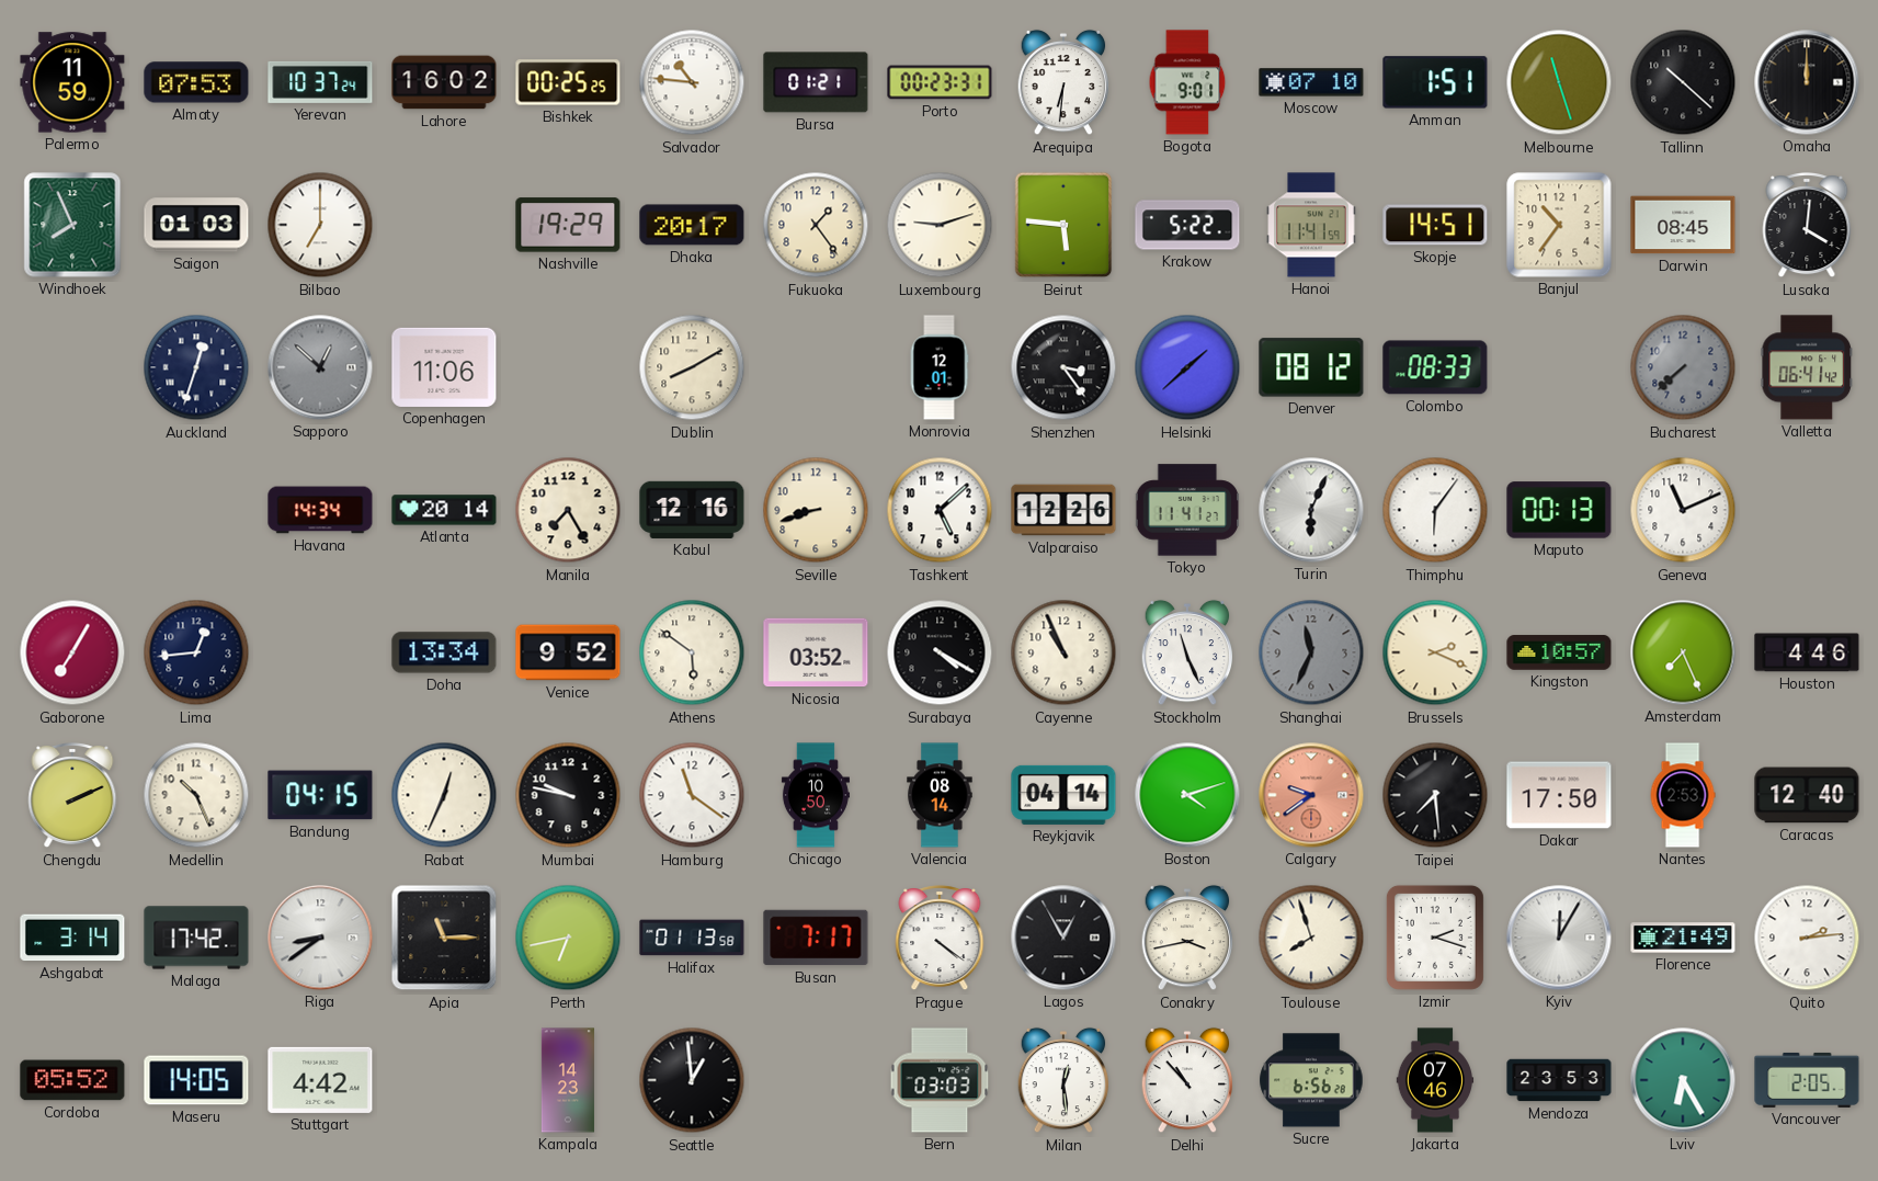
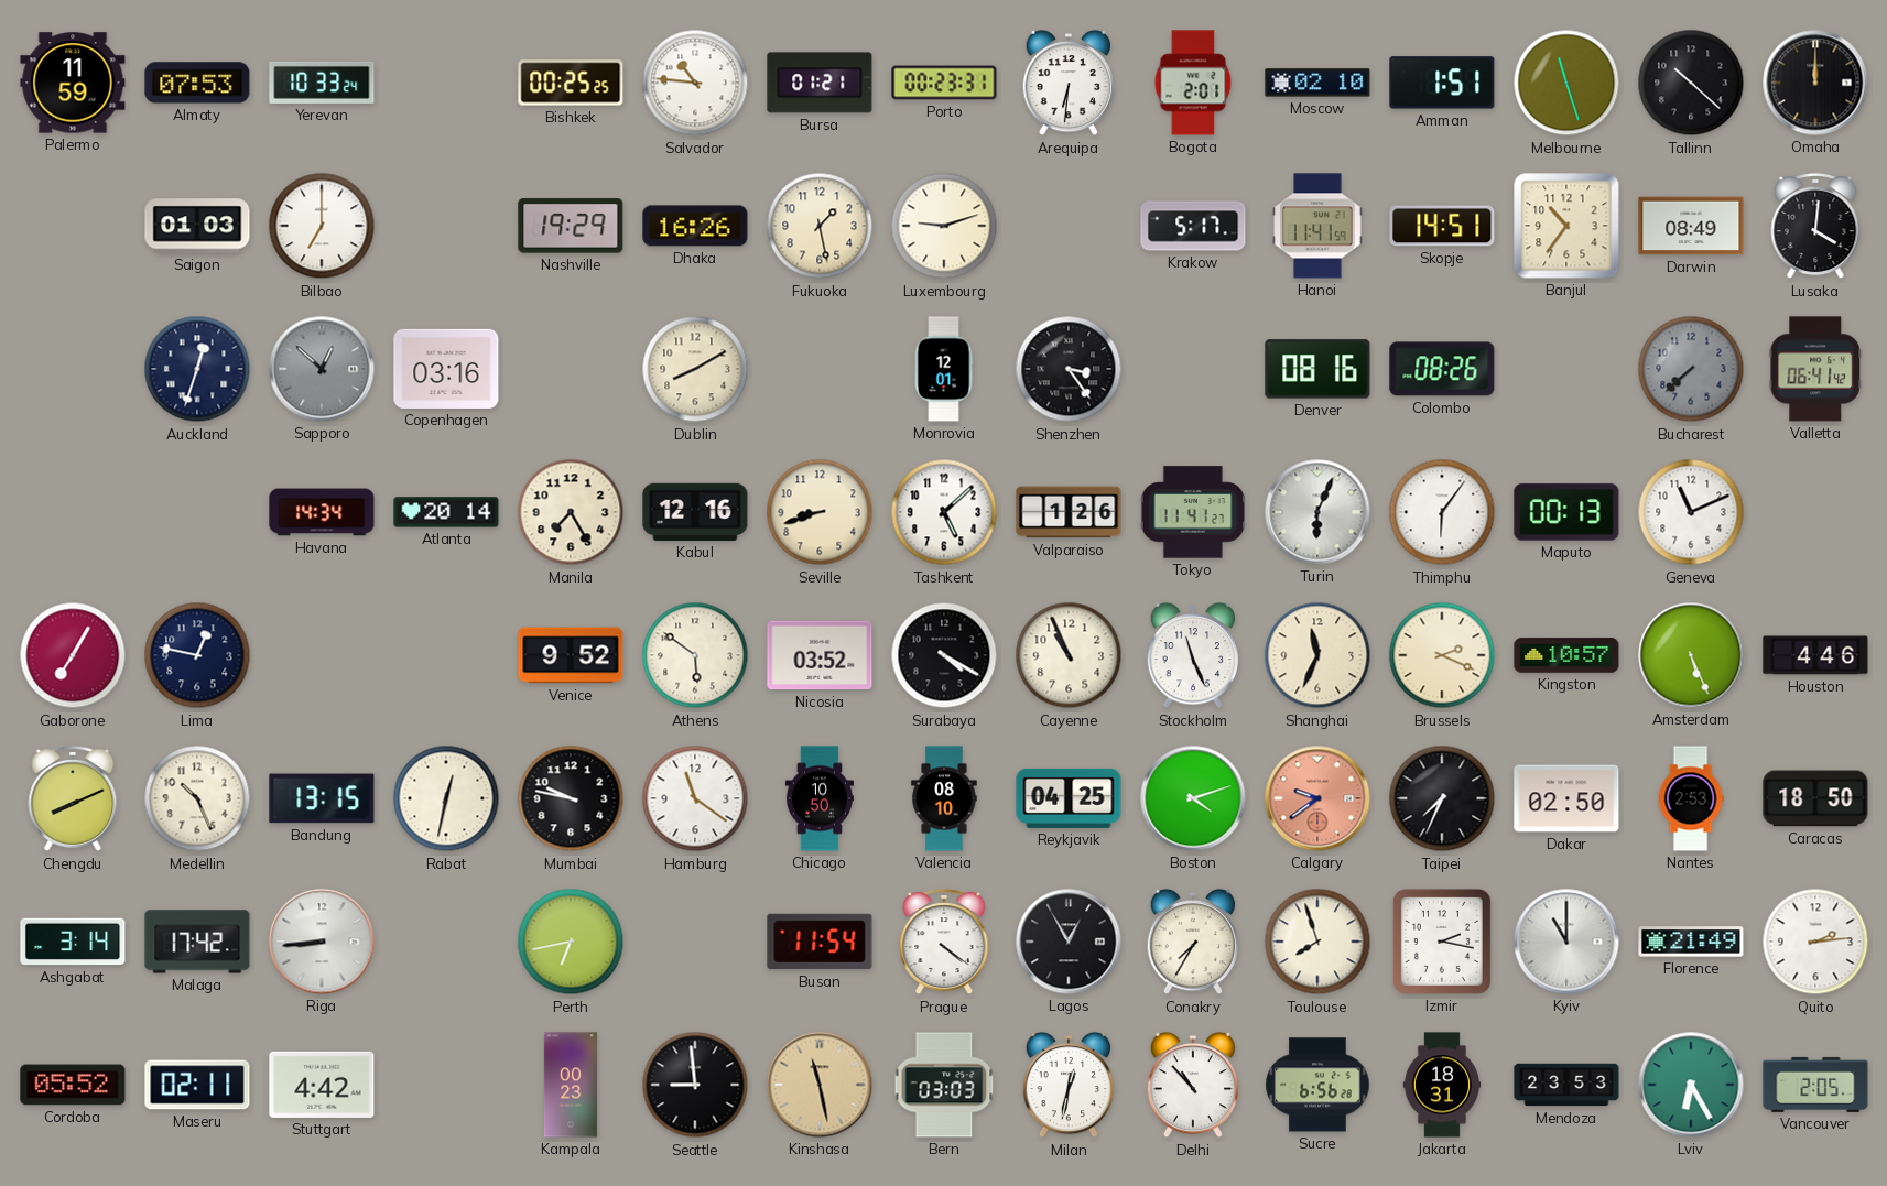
Yerevan: 10:37 -> 10:33 (322, 83)
Lahore: 16:02 -> none (444, 82)
Bogota: 9:01 -> 2:01 (1193, 83)
Moscow: 07:10 -> 02:10 (1317, 83)
Windhoek: 7:56 -> none (72, 225)
Dhaka: 20:17 -> 16:26 (695, 226)
Fukuoka: 1:24 -> 1:28 (820, 226)
Beirut: 5:46 -> none (1063, 225)
Krakow: 5:22 -> 5:17 (1193, 226)
Darwin: 08:45 -> 08:49 (1691, 226)
Copenhagen: 11:06 -> 03:16 (446, 369)
Helsinki: 1:38 -> none (1187, 367)
Denver: 08:12 -> 08:16 (1317, 369)
Colombo: 08:33 -> 08:26 (1442, 369)
Valparaiso: 12:26 -> 1:26 (1069, 512)
Lima: 12:44 -> 12:47 (197, 655)
Doha: 13:34 -> none (444, 652)
Shanghai dial: grey -> cream (1317, 655)
Amsterdam: 7:26 -> 5:26 (1691, 655)
Chengdu: 2:11 -> 8:11 (73, 798)
Bandung: 04:15 -> 13:15 (322, 798)
Rabat: 12:34 -> 12:32 (446, 798)
Valencia: 08:14 -> 08:10 (944, 798)
Reykjavik: 04:14 -> 04:25 (1069, 798)
Taipei: 7:29 -> 7:34 (1442, 798)
Dakar: 17:50 -> 02:50 (1566, 798)
Caracas: 12:40 -> 18:50 (1815, 798)
Riga: 8:39 -> 8:44 (322, 942)
Apia: 11:15 -> none (444, 938)
Halifax: 01:13 -> none (692, 938)
Busan: 7:17 -> 11:54 (820, 942)
Conakry: 3:43 -> 7:35 (1193, 942)
Izmir: 2:18 -> 2:17 (1442, 942)
Kyiv: 12:05 -> 11:00 (1566, 942)
Maseru: 14:05 -> 02:11 (197, 1085)
Kampala: 14:23 -> 00:23 (571, 1085)
Seattle: 12:59 -> 8:59 (695, 1085)
Kinshasa: none -> 11:28 (820, 1085)
Milan: 12:29 -> 12:32 (1069, 1085)
Jakarta: 07:46 -> 18:31 (1442, 1085)
